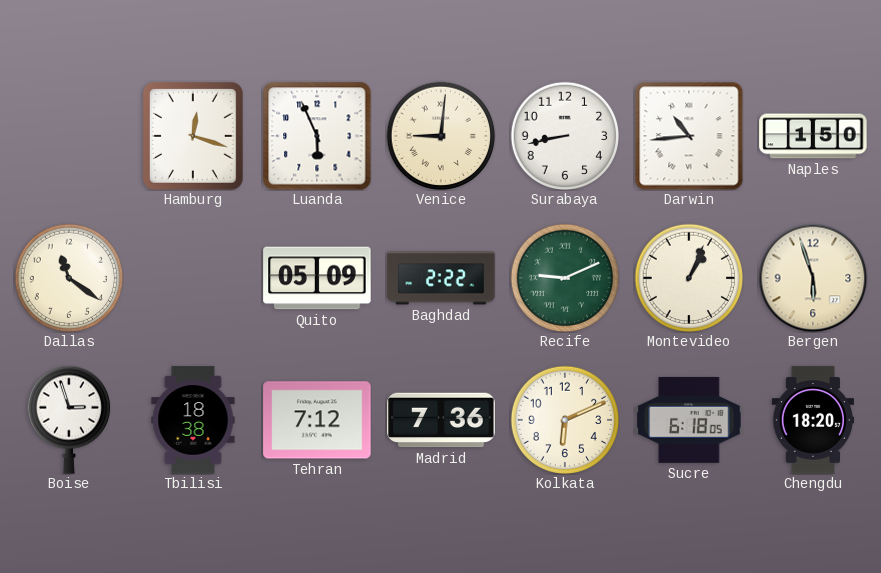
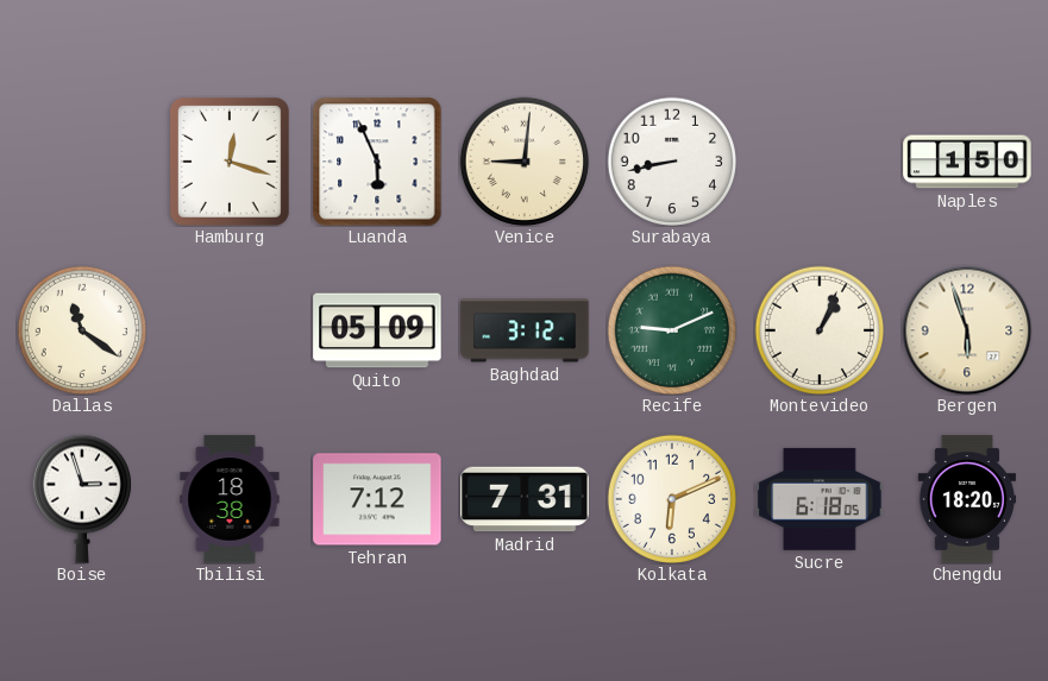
Darwin: 10:44 -> none (689, 136)
Baghdad: 2:22 -> 3:12 (525, 330)
Madrid: 7:36 -> 7:31 (525, 499)
